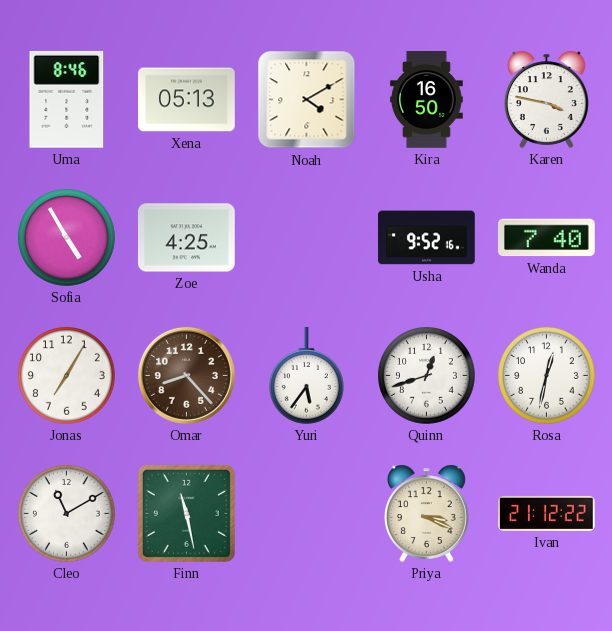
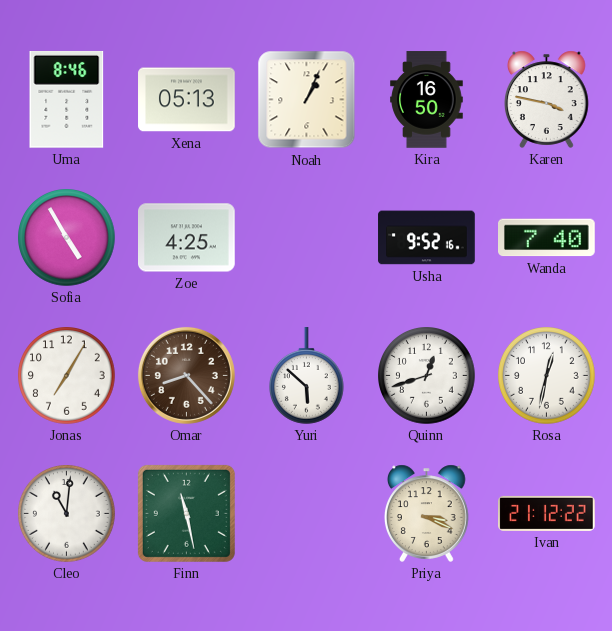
Noah: 4:10 -> 1:04 (307, 100)
Yuri: 5:36 -> 5:52 (307, 376)
Cleo: 11:10 -> 11:01 (67, 514)
